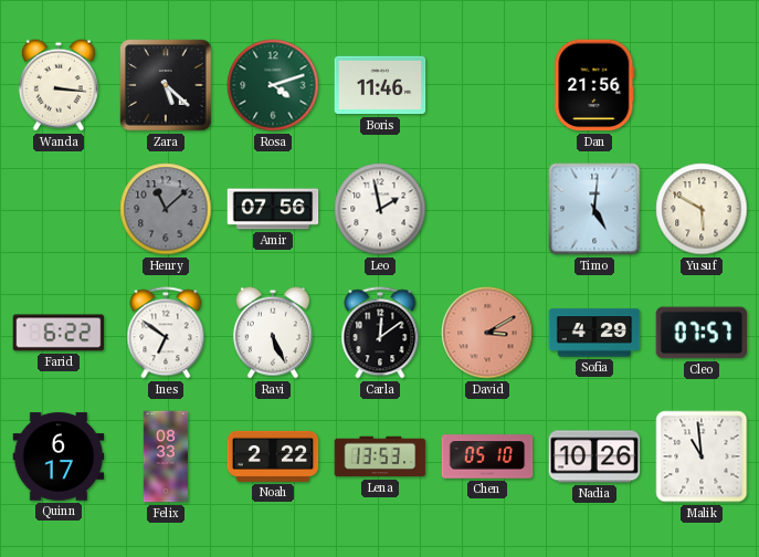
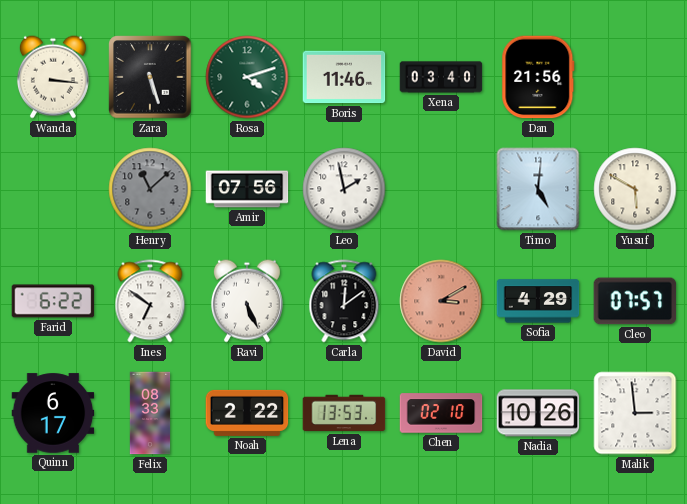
Zara: 5:22 -> 5:27 (150, 77)
Xena: none -> 03:40 (441, 77)
Chen: 05:10 -> 02:10 (441, 413)
Malik: 10:59 -> 2:59 (635, 413)
